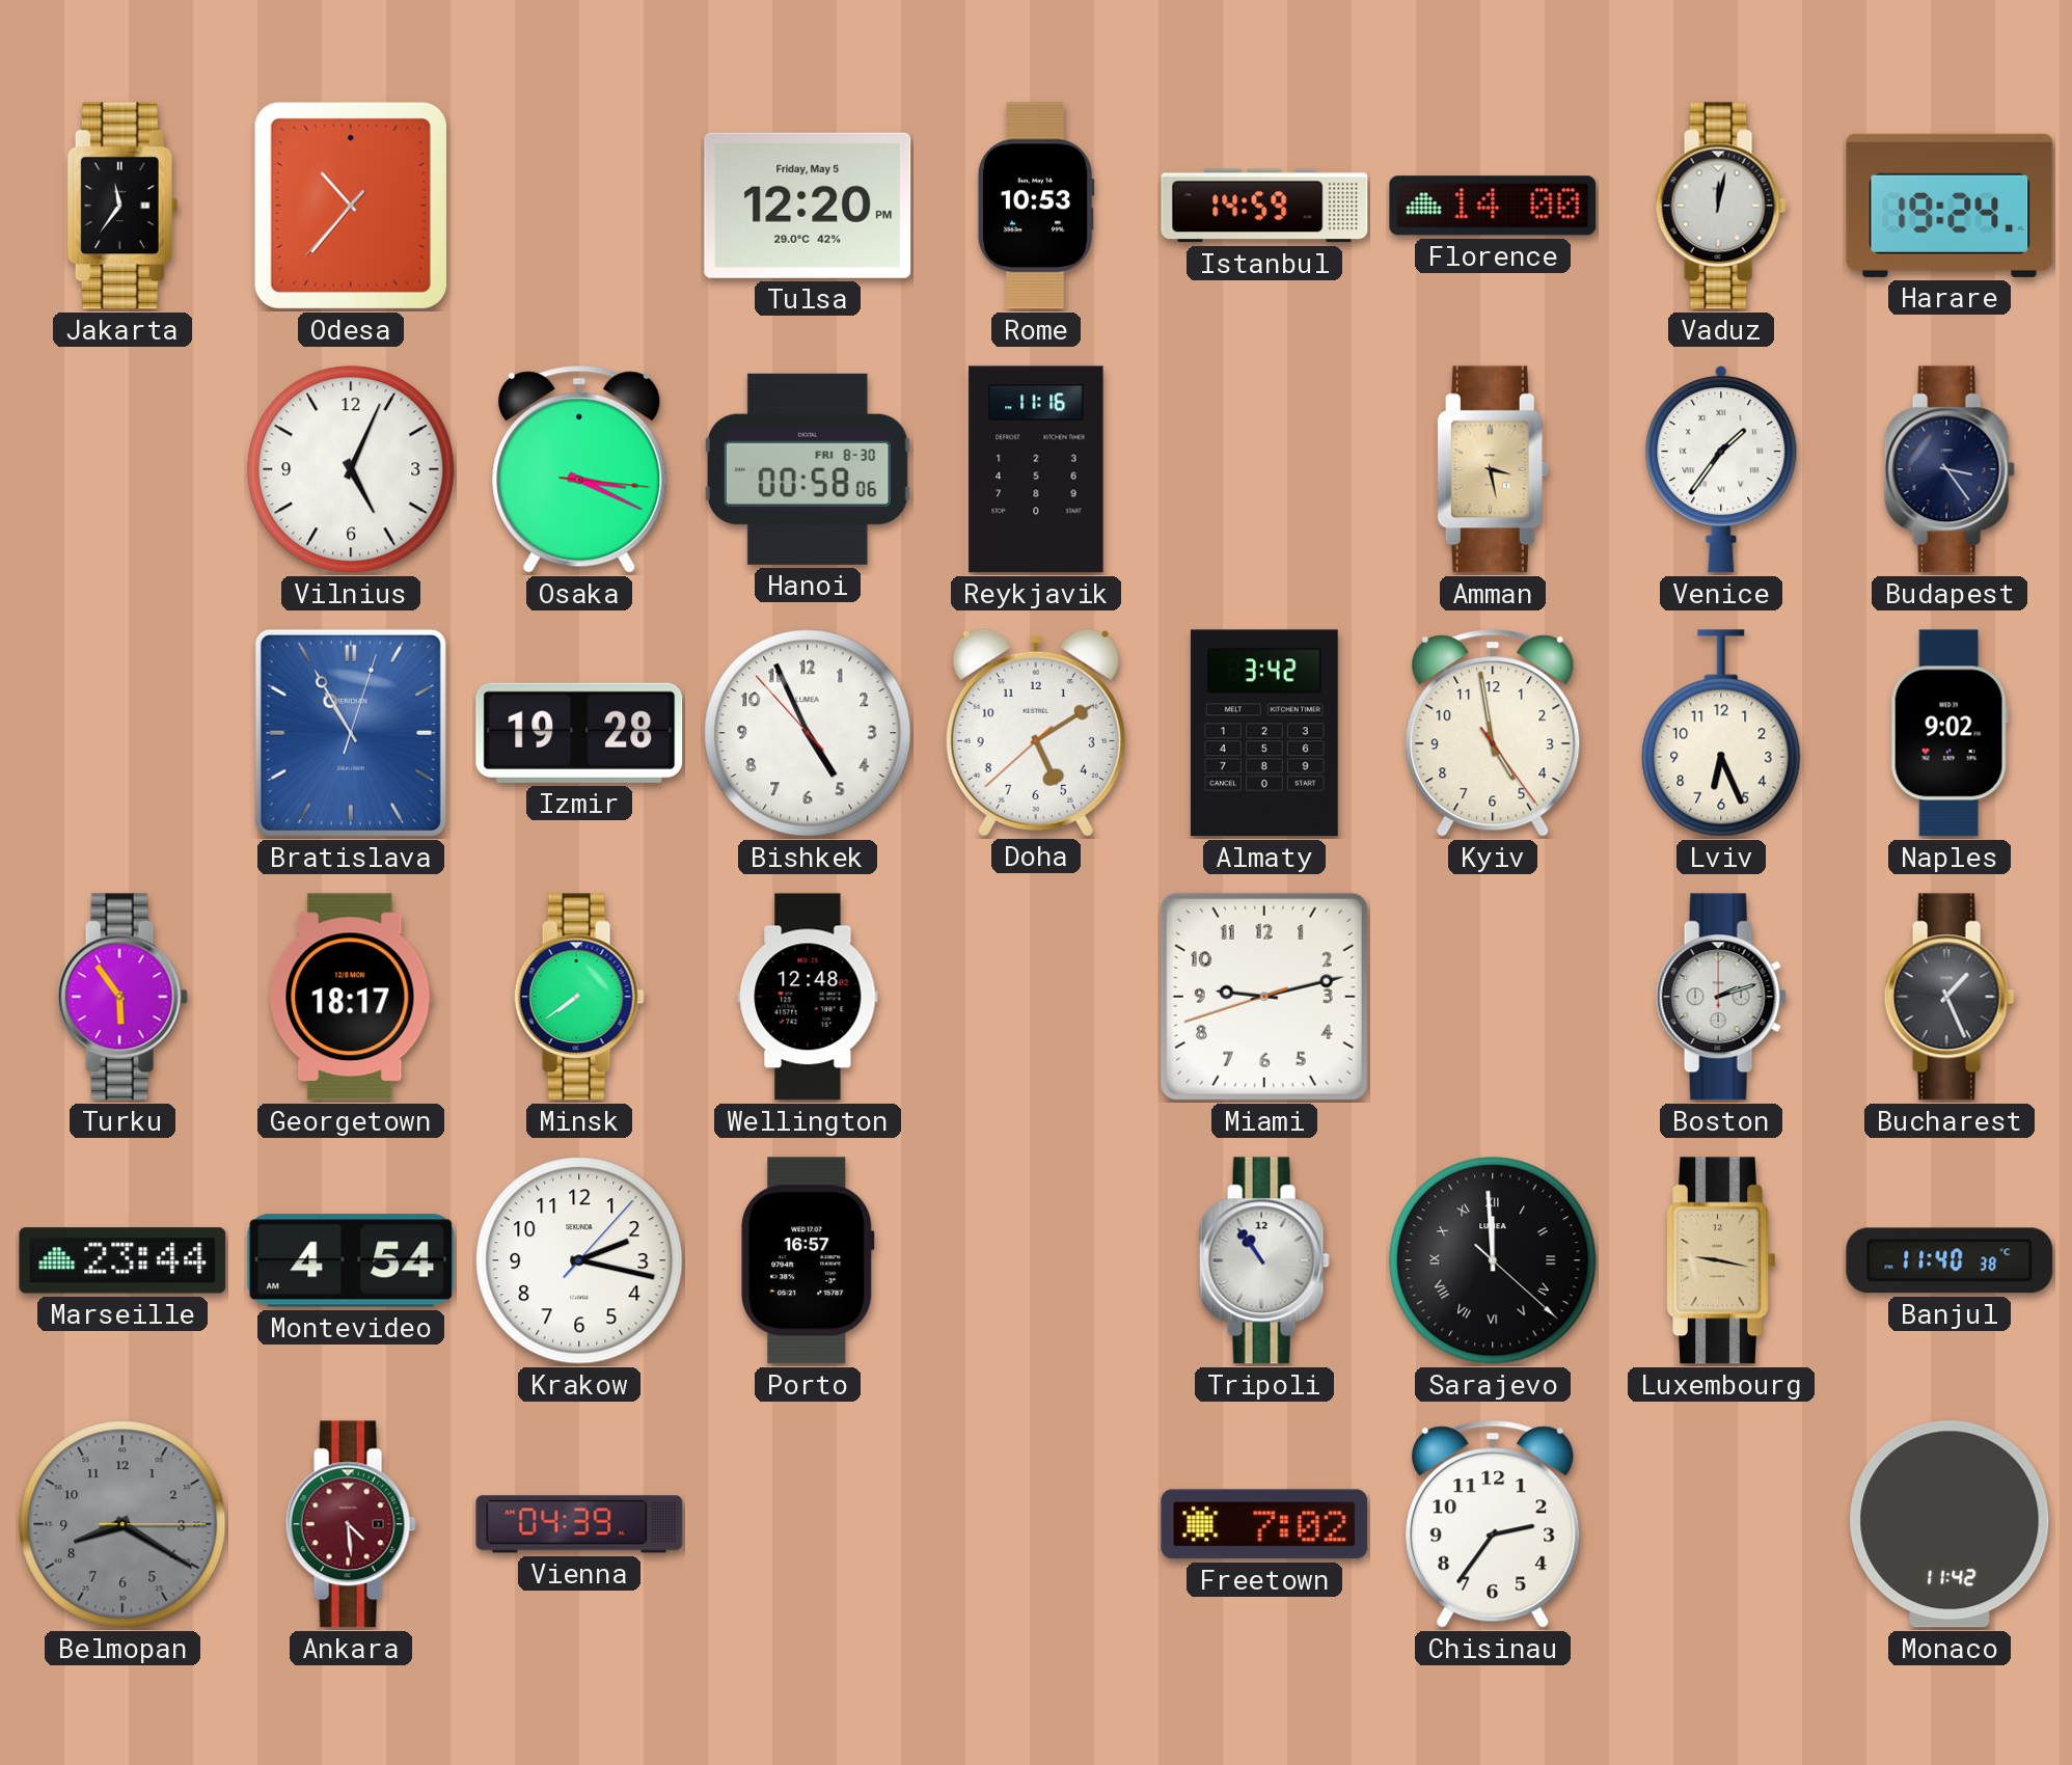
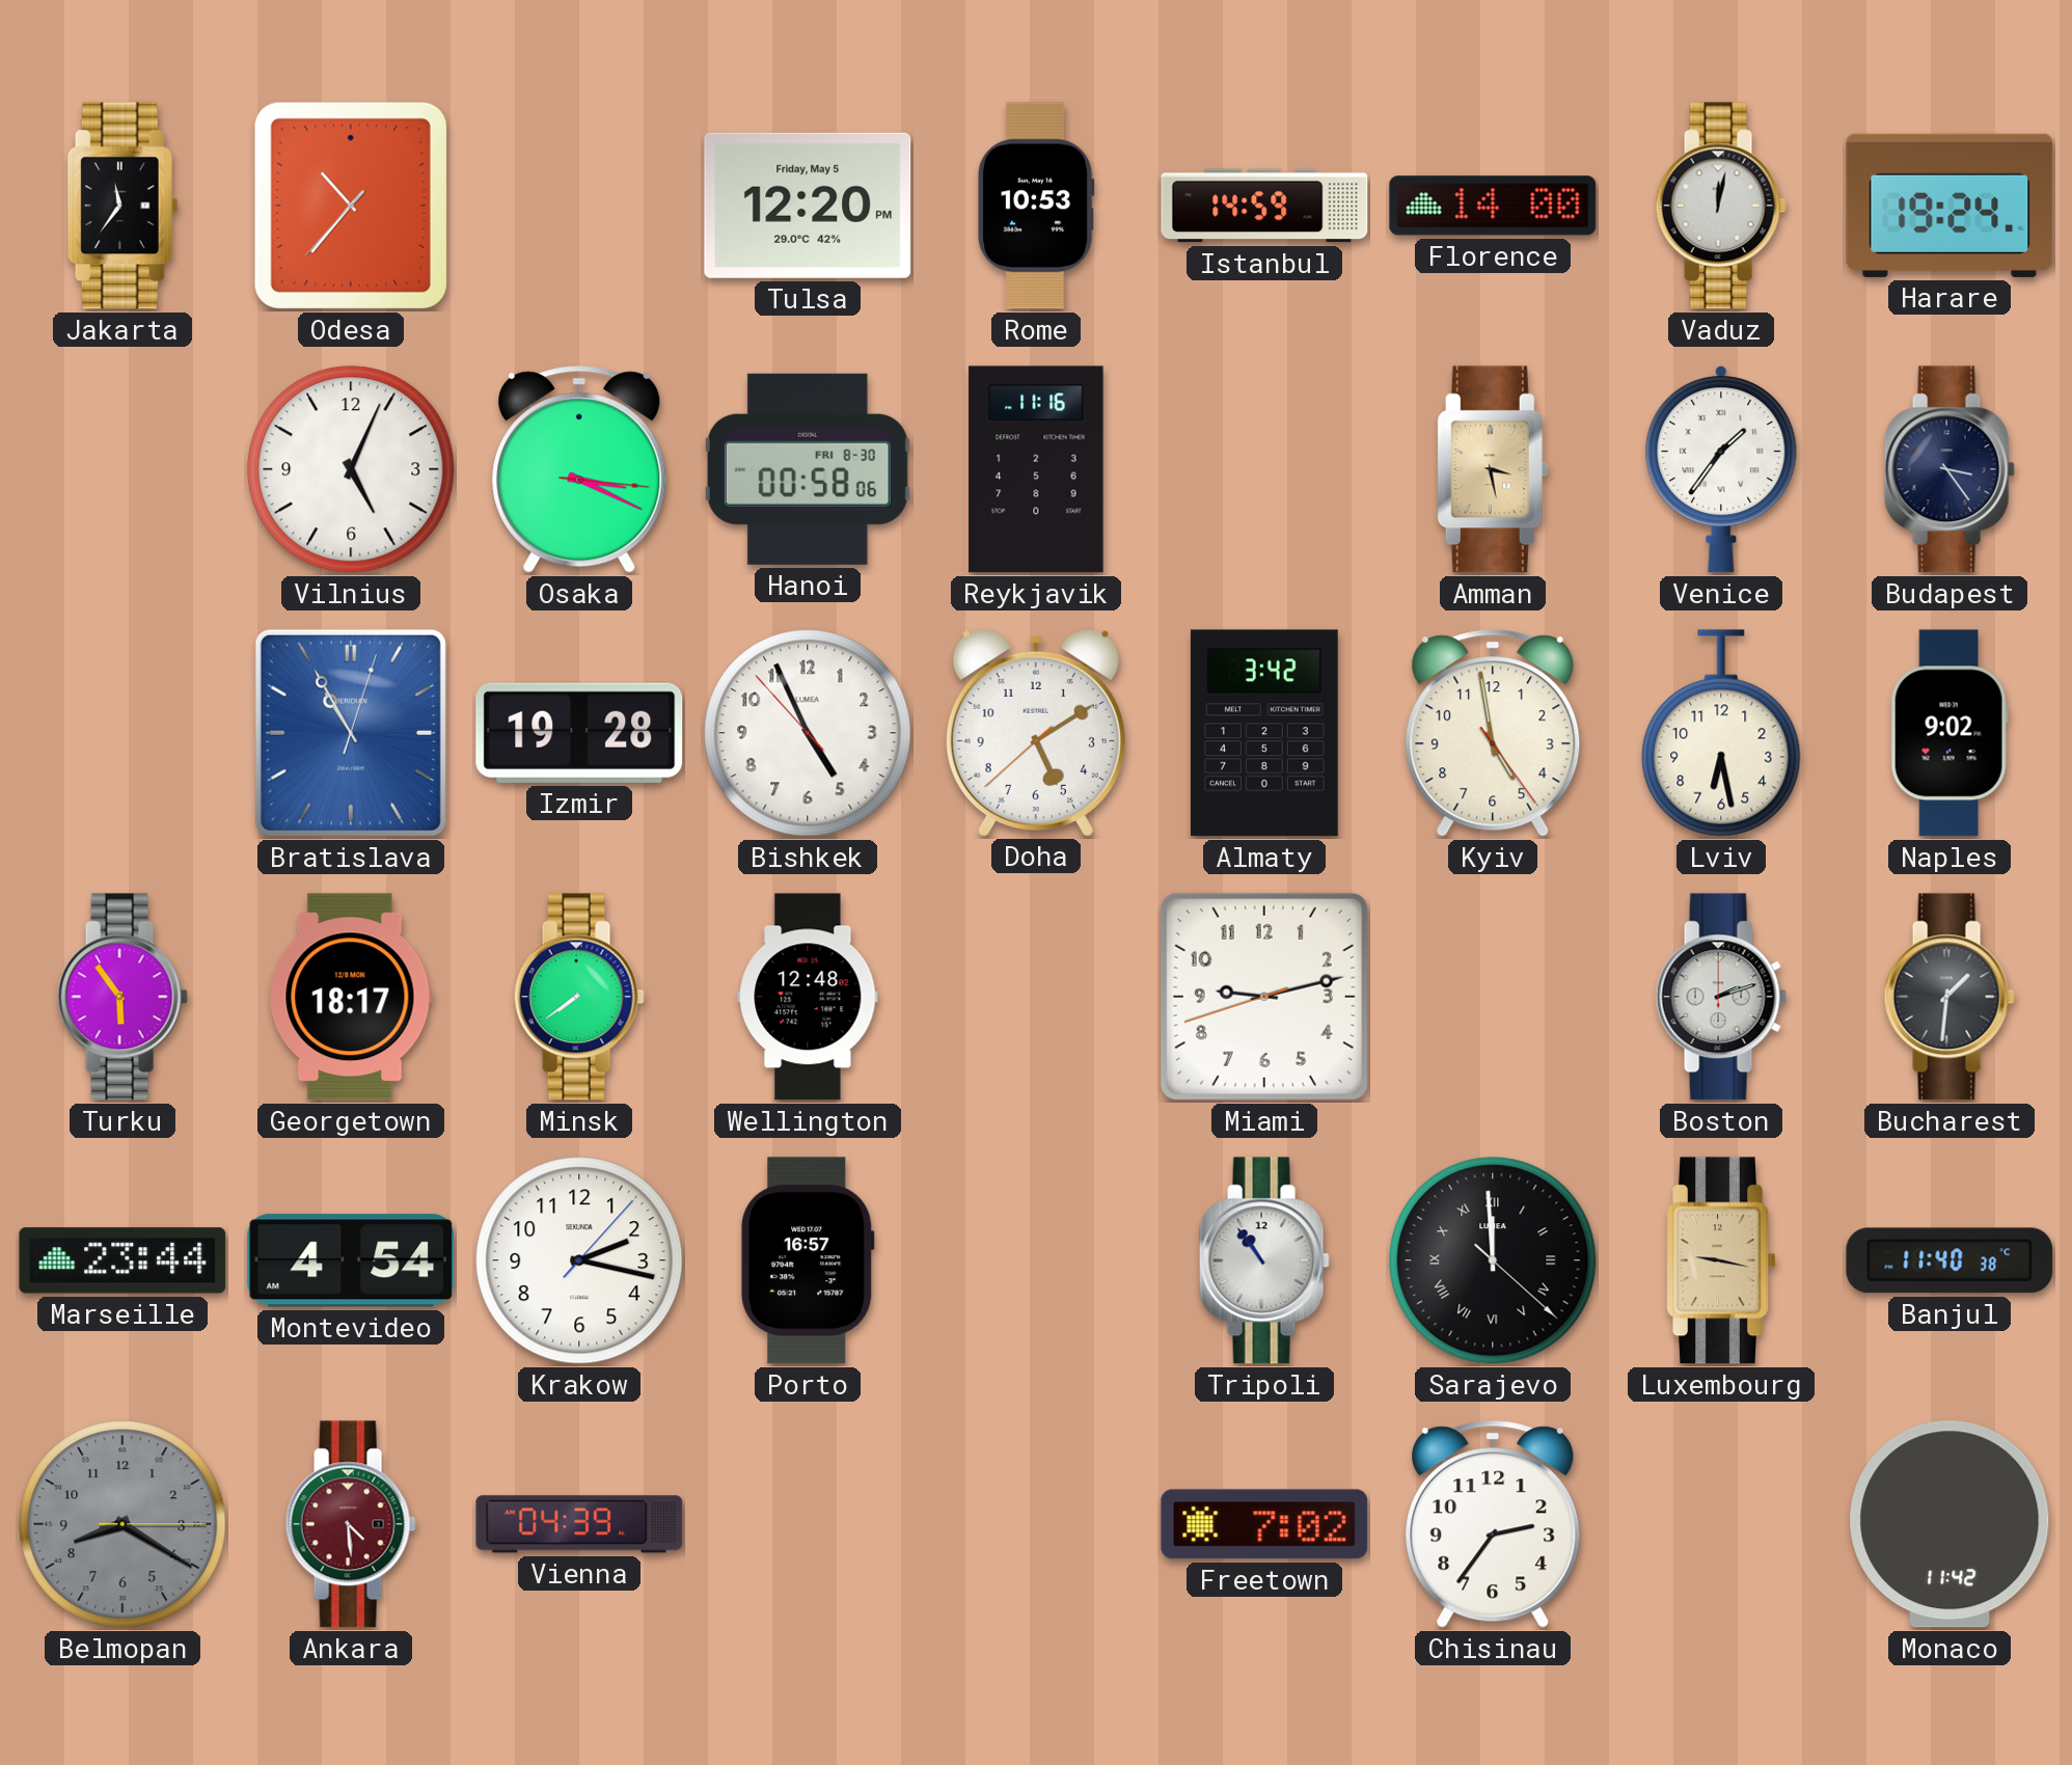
Lviv: 6:26 -> 6:28 (1721, 733)
Bucharest: 1:26 -> 1:31 (1950, 997)
